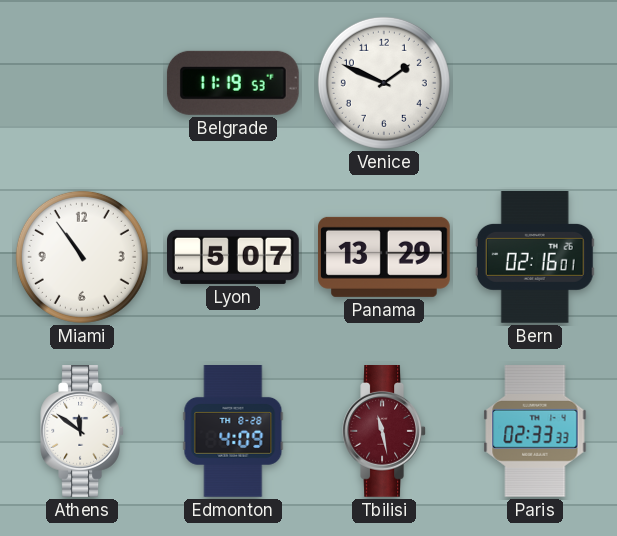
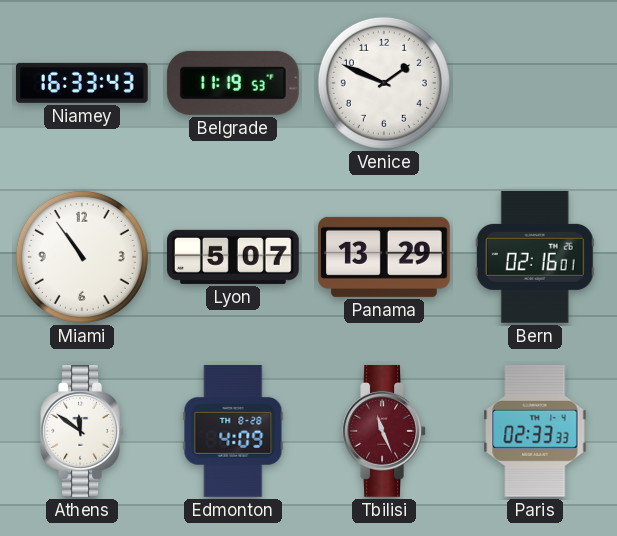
Niamey: none -> 16:33 (82, 83)
Tbilisi: 11:28 -> 11:26 (384, 432)
